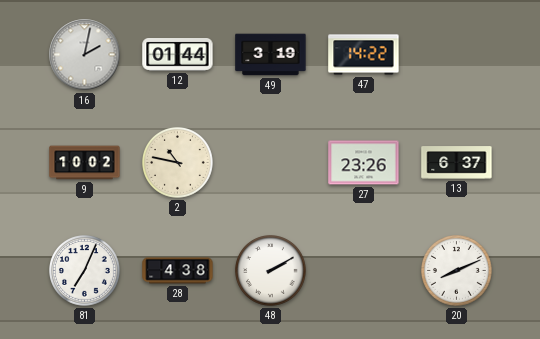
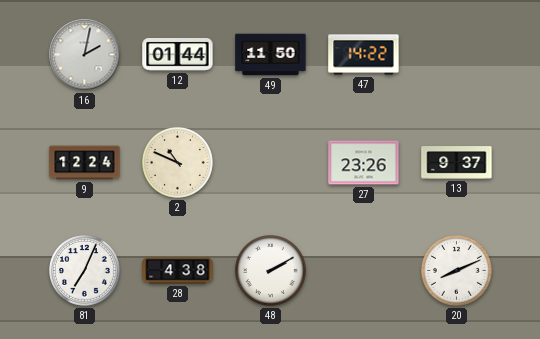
49: 3:19 -> 11:50 (271, 55)
9: 10:02 -> 12:24 (85, 163)
2: 10:47 -> 10:49 (178, 163)
13: 6:37 -> 9:37 (457, 163)
